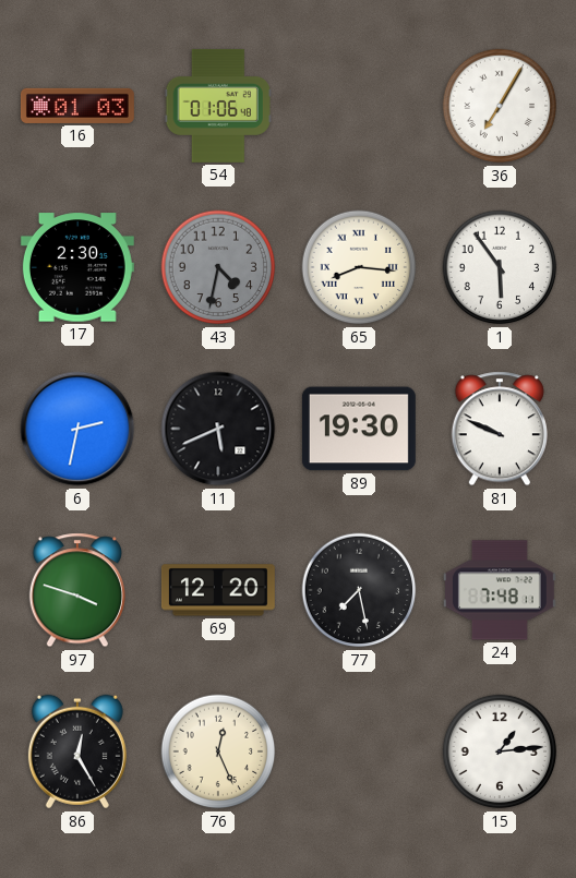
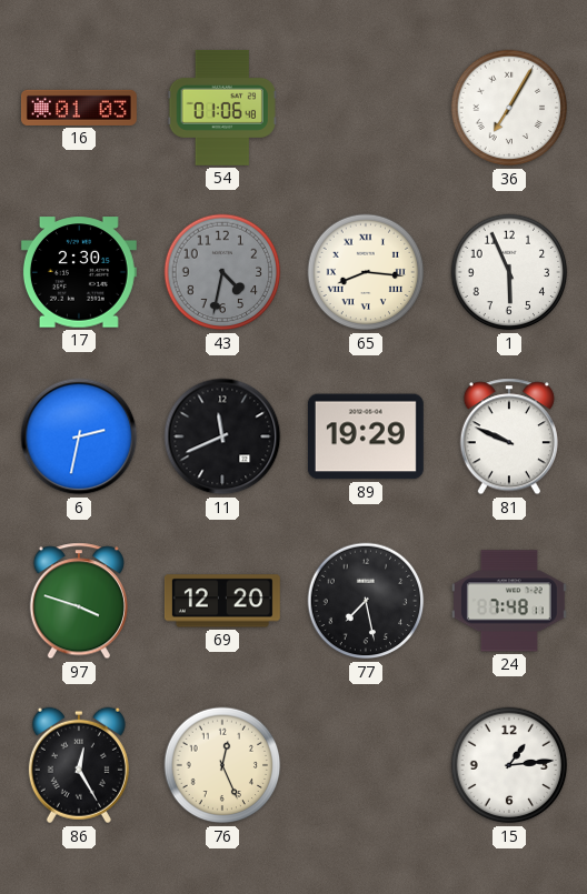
1: 5:54 -> 5:56 (509, 272)
11: 5:41 -> 11:41 (222, 436)
89: 19:30 -> 19:29 (366, 436)
